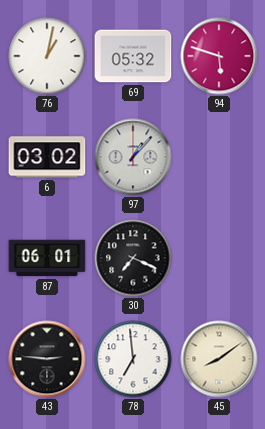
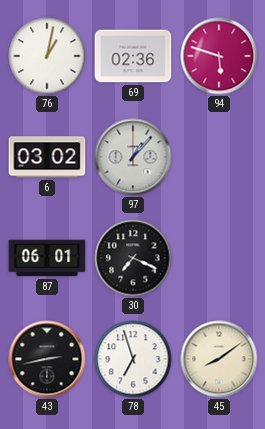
69: 05:32 -> 02:36 (133, 56)
43: 2:46 -> 2:43 (47, 359)
78: 6:59 -> 6:57 (133, 359)
